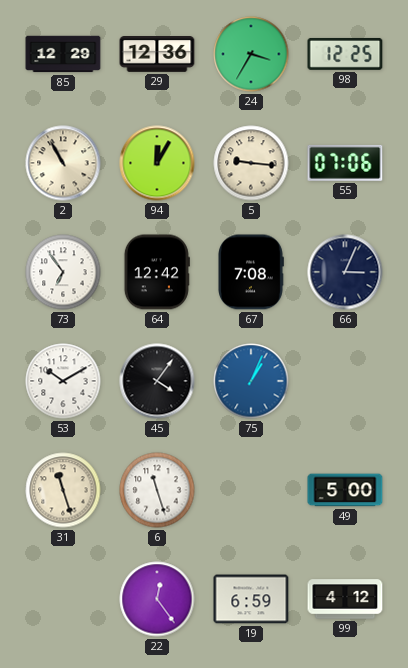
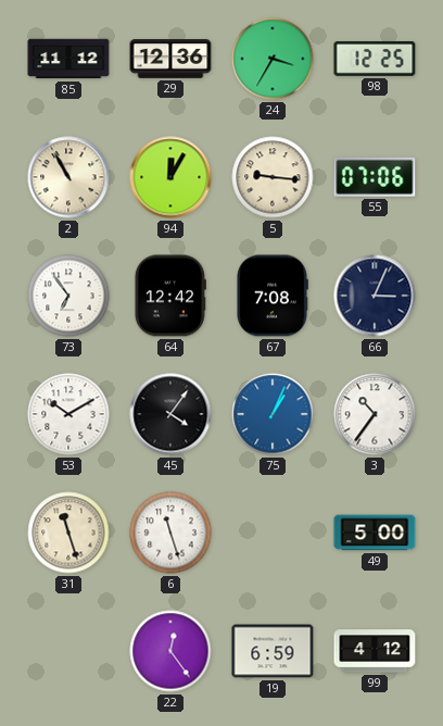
85: 12:29 -> 11:12 (68, 59)
3: none -> 10:36 (375, 414)
